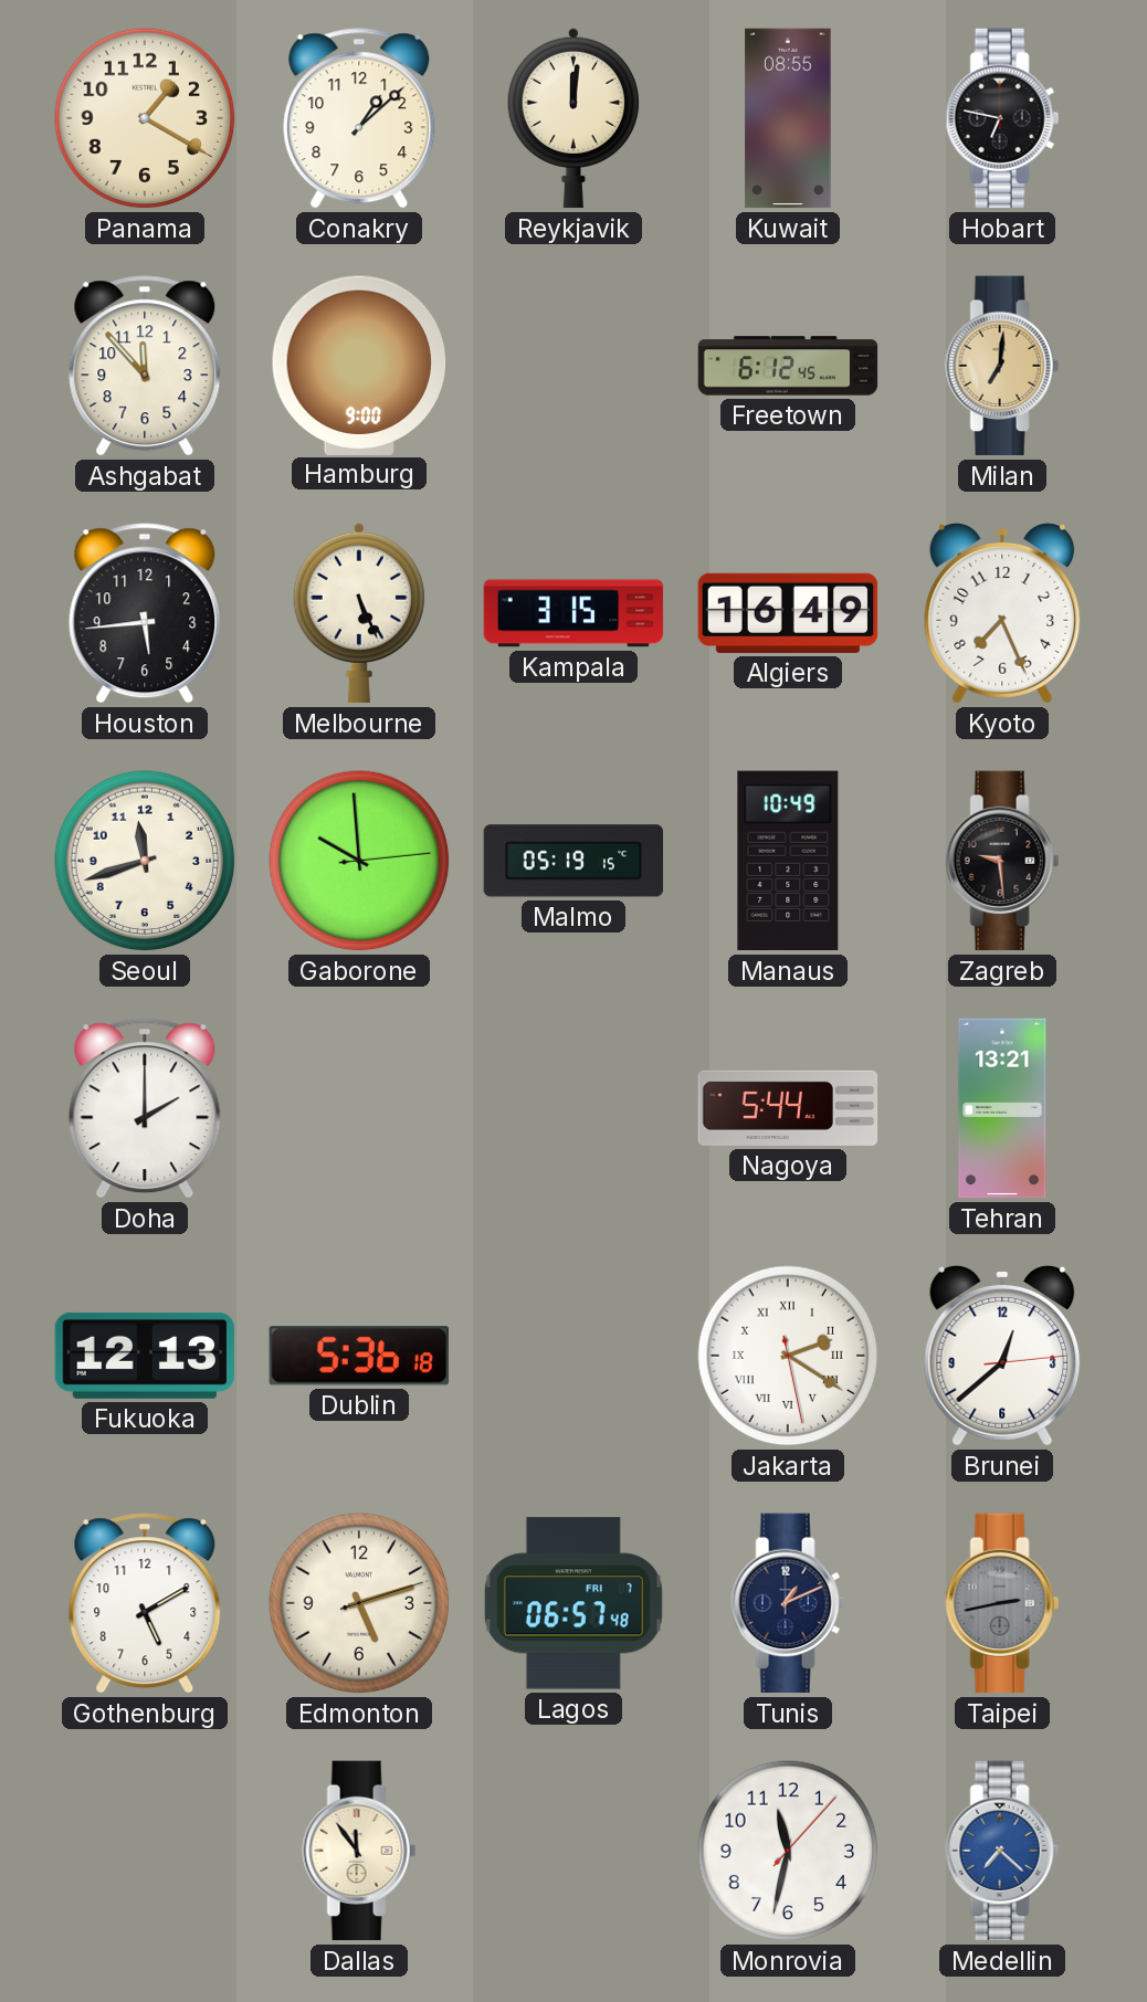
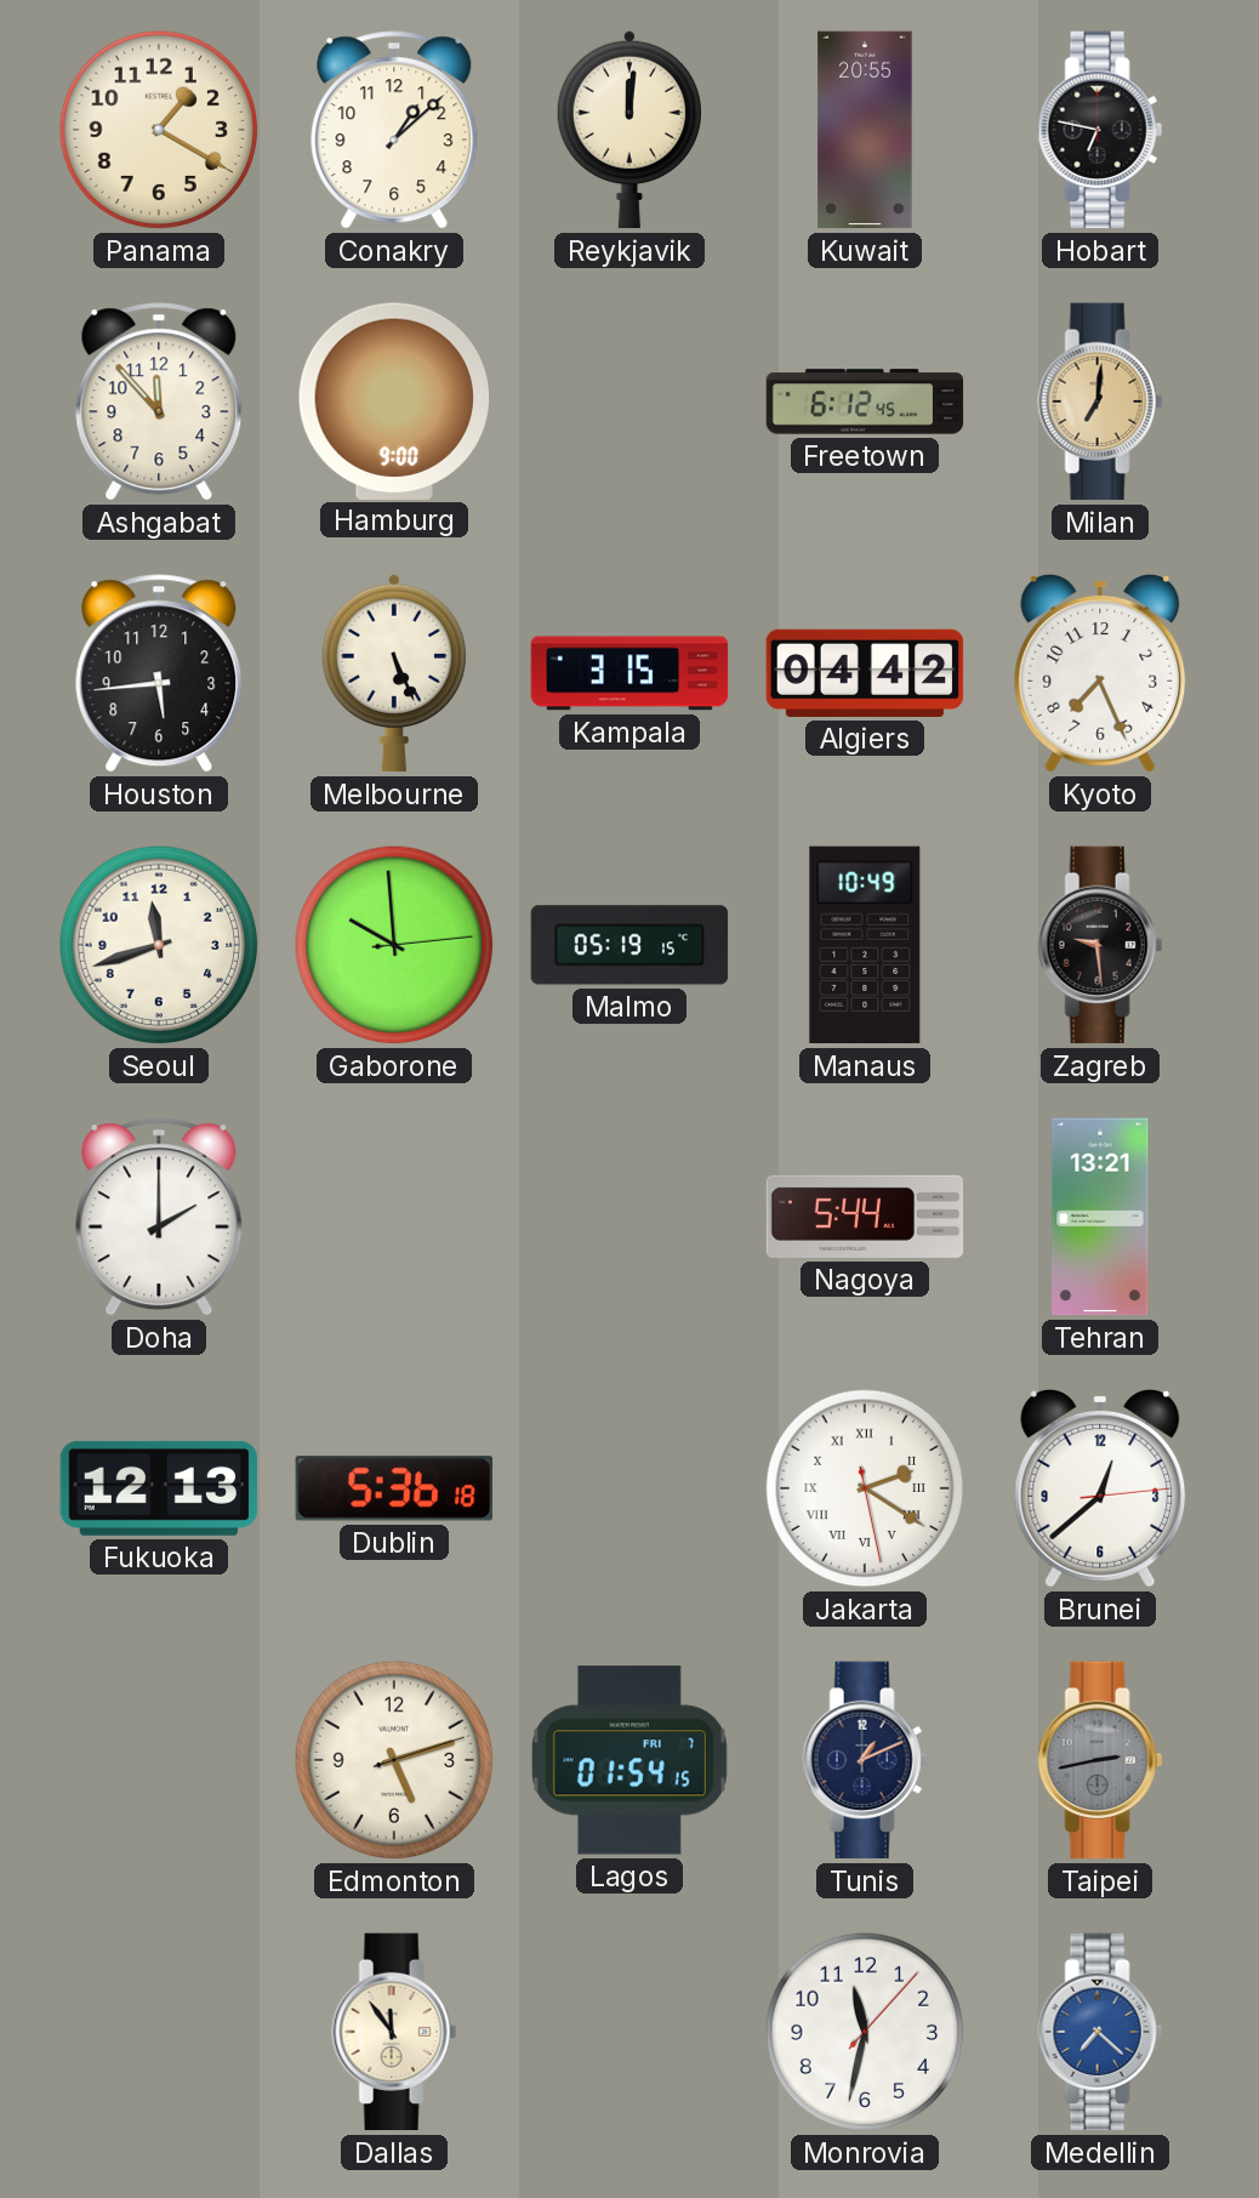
Kuwait: 08:55 -> 20:55 (865, 130)
Algiers: 16:49 -> 04:42 (865, 673)
Gothenburg: 5:10 -> none (145, 1603)
Lagos: 06:57 -> 01:54 (629, 1760)
